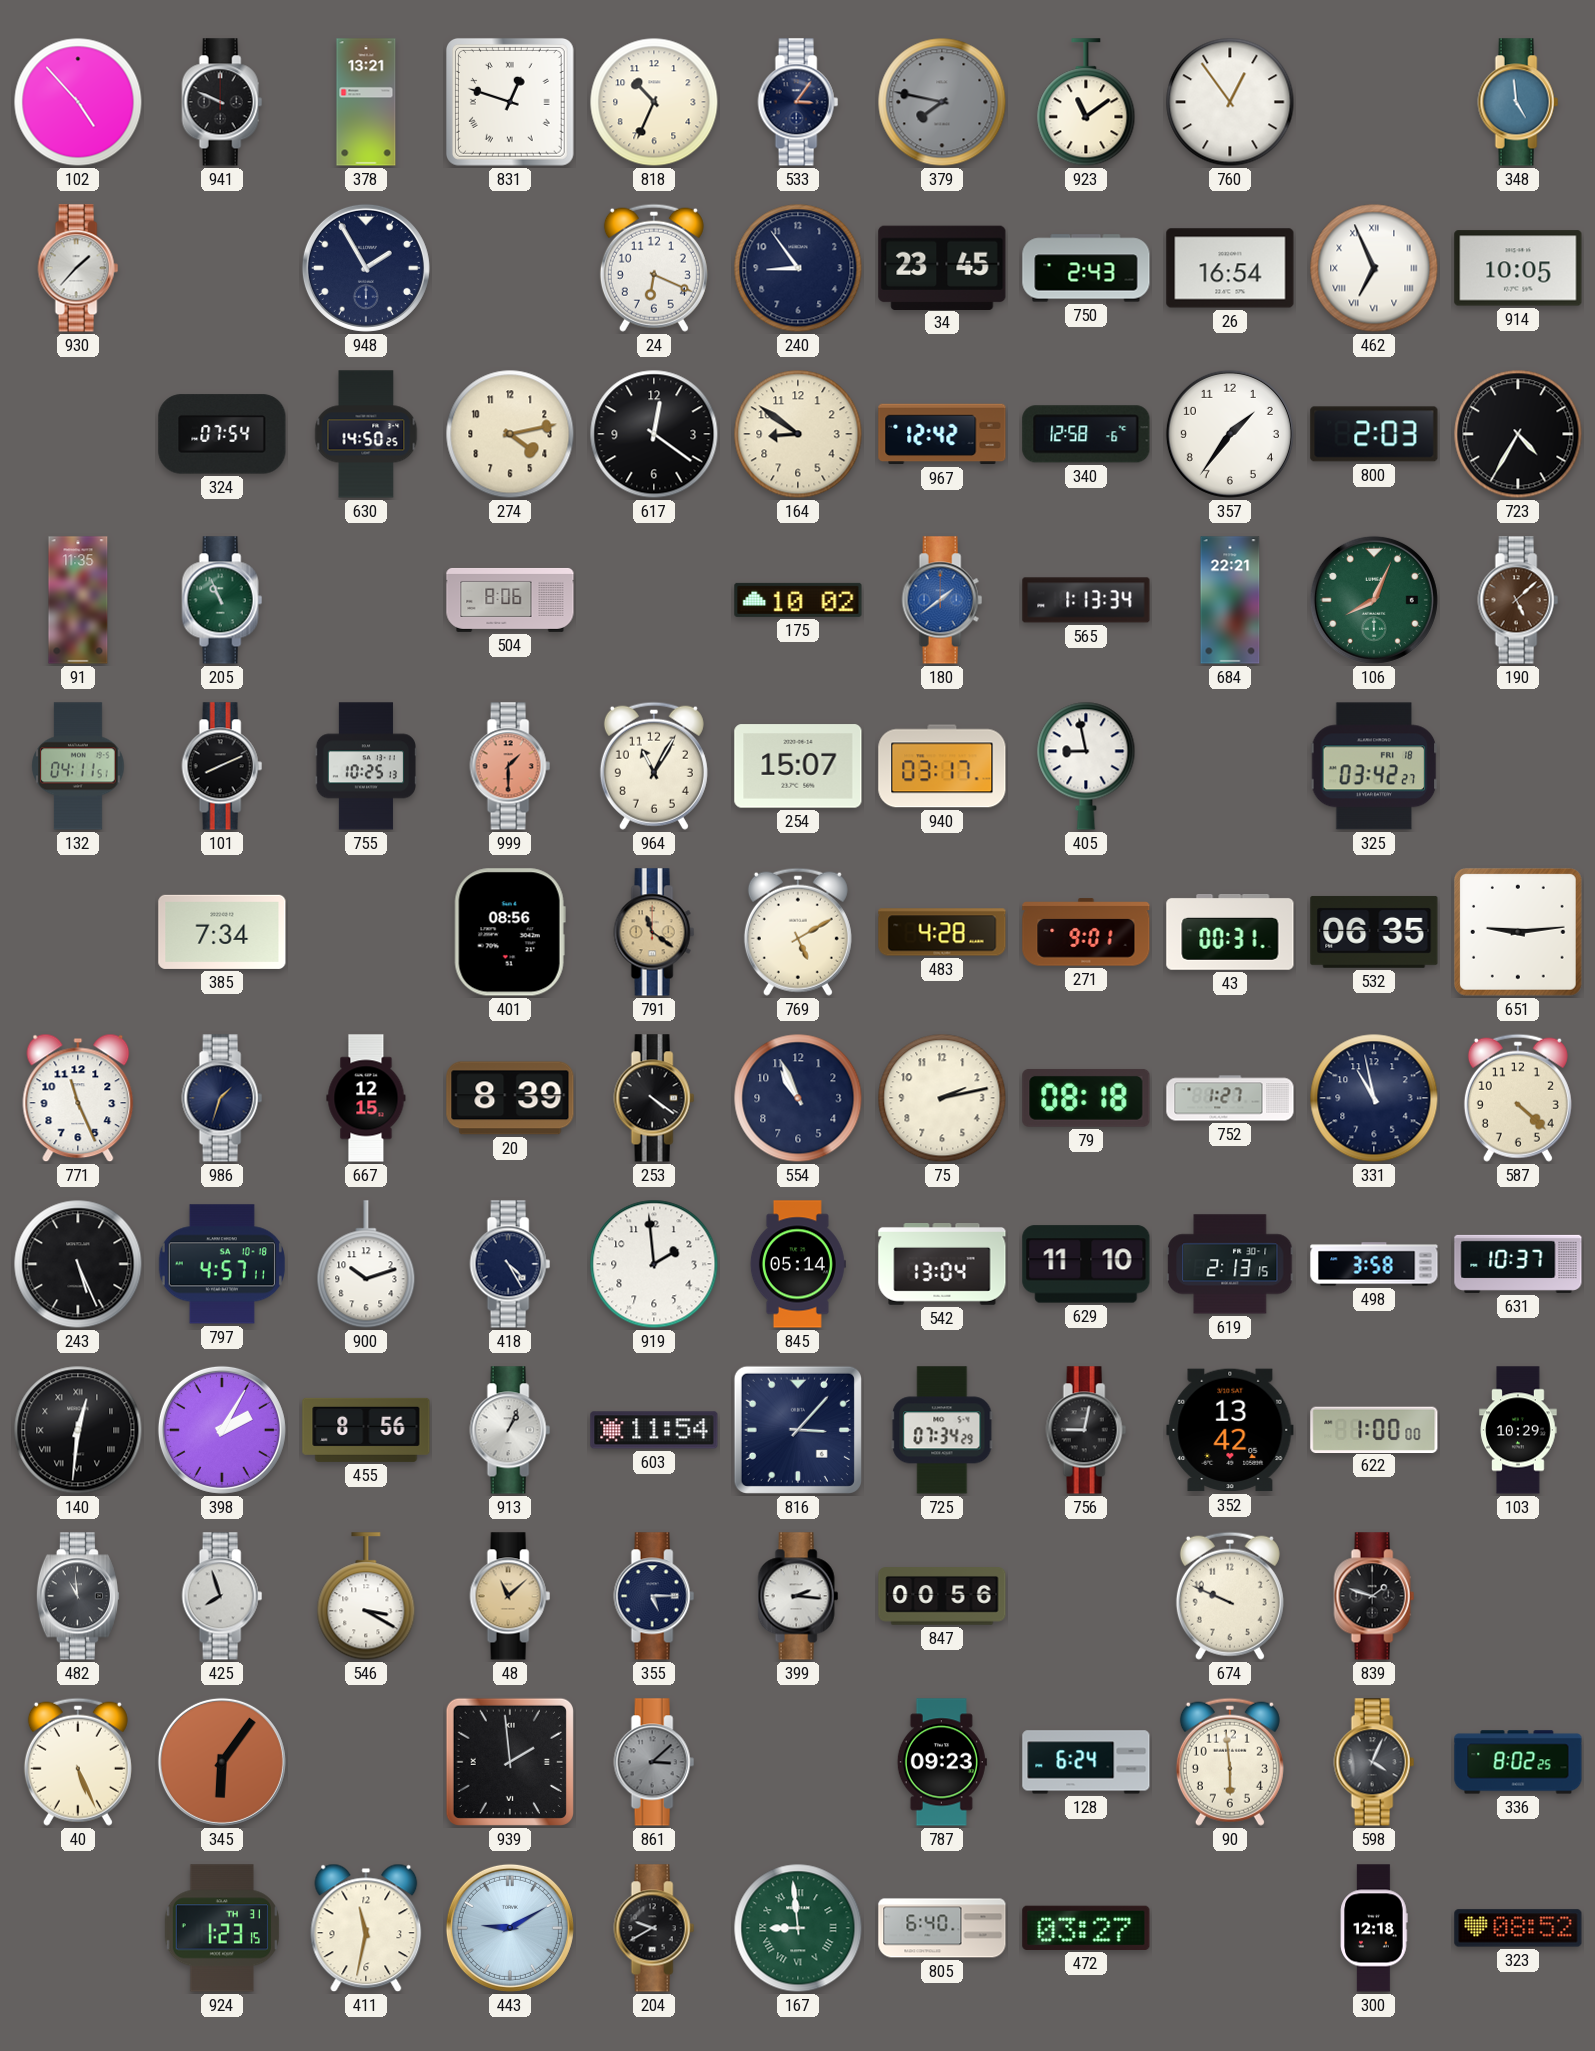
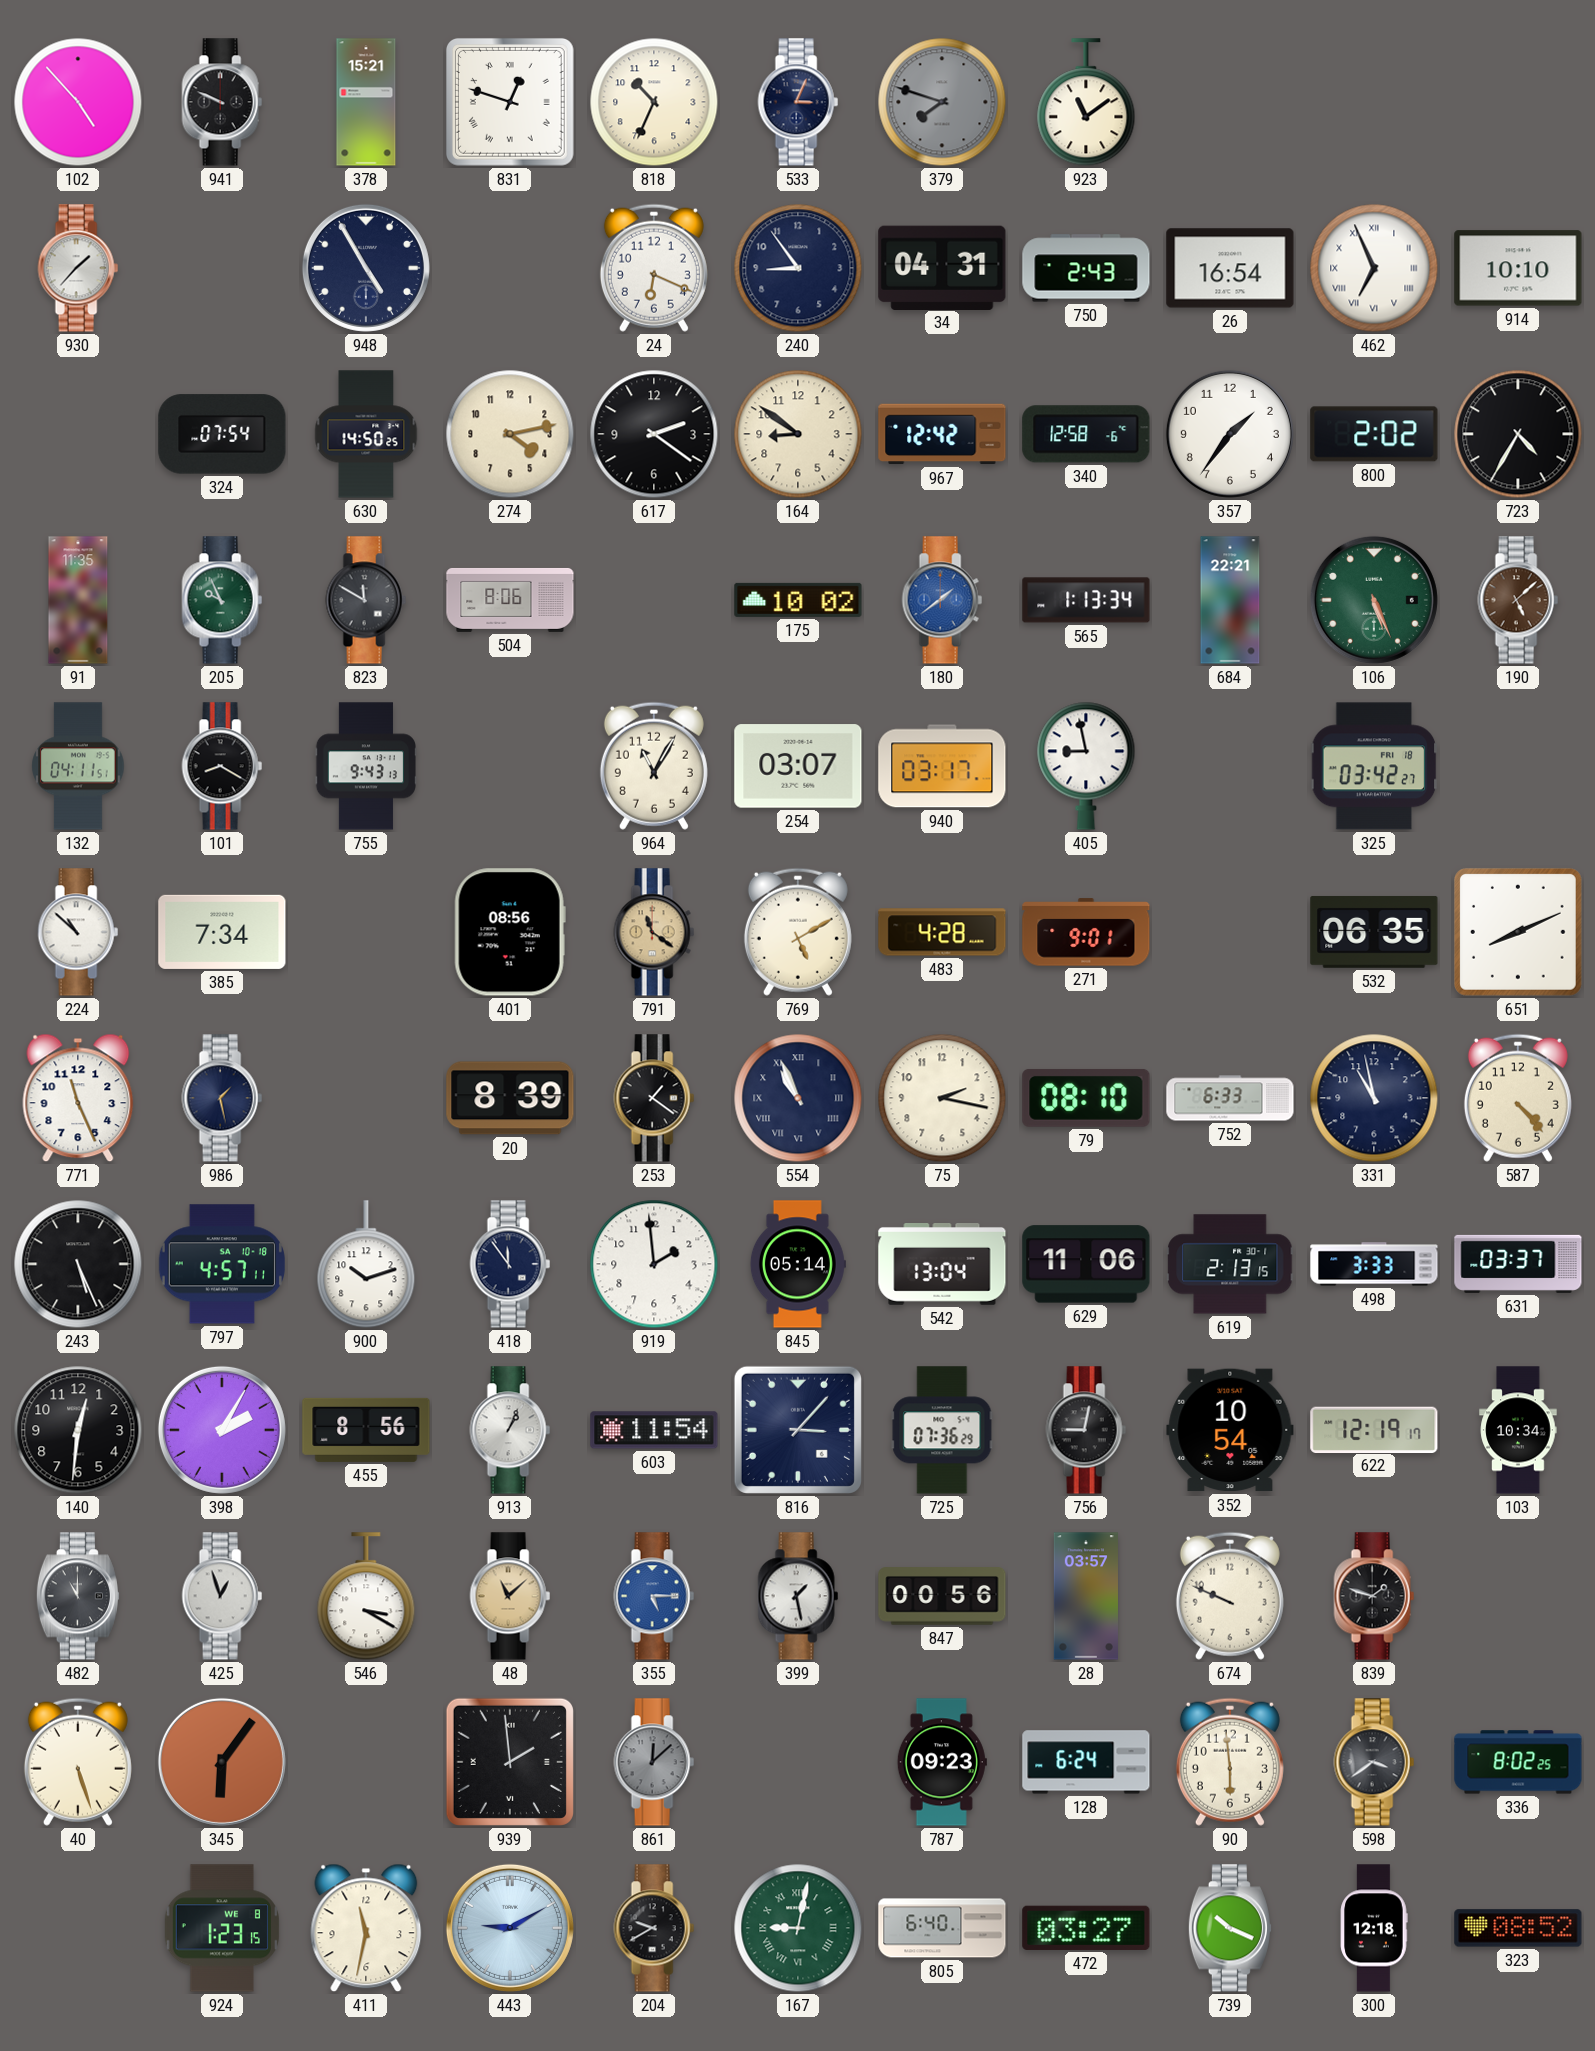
378: 13:21 -> 15:21 (366, 102)
533: 3:06 -> 3:04 (798, 102)
379: 7:47 -> 7:48 (942, 102)
760: 12:54 -> none (1230, 102)
348: 4:59 -> none (1518, 102)
948: 1:55 -> 4:55 (366, 268)
34: 23:45 -> 04:31 (942, 267)
914: 10:05 -> 10:10 (1518, 268)
617: 12:21 -> 2:21 (654, 434)
800: 2:03 -> 2:02 (1374, 434)
205: 10:56 -> 9:56 (222, 600)
823: none -> 11:50 (366, 600)
106: 8:04 -> 5:26 (1374, 600)
101: 8:11 -> 8:20 (222, 766)
755: 10:25 -> 9:43 (365, 766)
999: 1:30 -> none (510, 766)
254: 15:07 -> 03:07 (798, 766)
224: none -> 10:52 (78, 932)
43: 00:31 -> none (1230, 933)
651: 9:14 -> 8:11 (1518, 932)
986: 1:33 -> 1:28 (222, 1098)
667: 12:15 -> none (366, 1098)
253: 4:21 -> 1:21 (654, 1098)
554 numerals: Arabic -> Roman (798, 1098)
75: 2:13 -> 2:17 (942, 1098)
79: 08:18 -> 08:10 (1086, 1098)
752: 1:27 -> 6:33 (1230, 1098)
587: 4:22 -> 4:23 (1518, 1098)
418: 4:25 -> 11:54 (510, 1264)
629: 11:10 -> 11:06 (1086, 1264)
498: 3:58 -> 3:33 (1374, 1264)
631: 10:37 -> 03:37 (1518, 1264)
140 numerals: Roman -> Arabic (78, 1430)
725: 07:34 -> 07:36 (942, 1430)
352: 13:42 -> 10:54 (1230, 1430)
622: 1:00 -> 12:19 (1374, 1429)
103: 10:29 -> 10:34 (1518, 1430)
482: 10:59 -> 11:00 (78, 1596)
425: 7:57 -> 12:57 (222, 1596)
355 dial: navy -> blue (654, 1596)
399: 2:16 -> 1:28 (798, 1596)
28: none -> 03:57 (1086, 1596)
40: 5:26 -> 5:27 (78, 1762)
861: 3:08 -> 12:08 (654, 1762)
598: 4:04 -> 3:39 (1374, 1762)
924 date: TH 31 -> WE 8 (222, 1928)
167: 8:59 -> 9:02 (798, 1928)
739: none -> 10:19 (1230, 1928)
